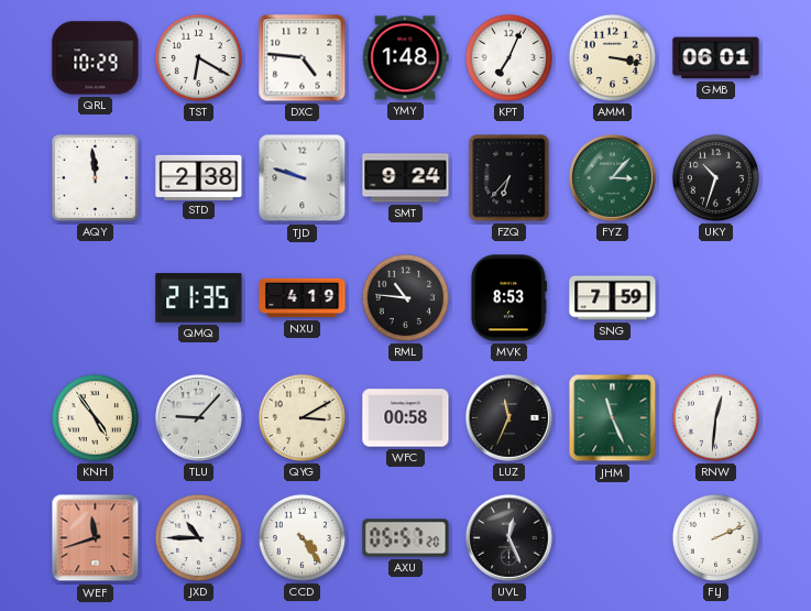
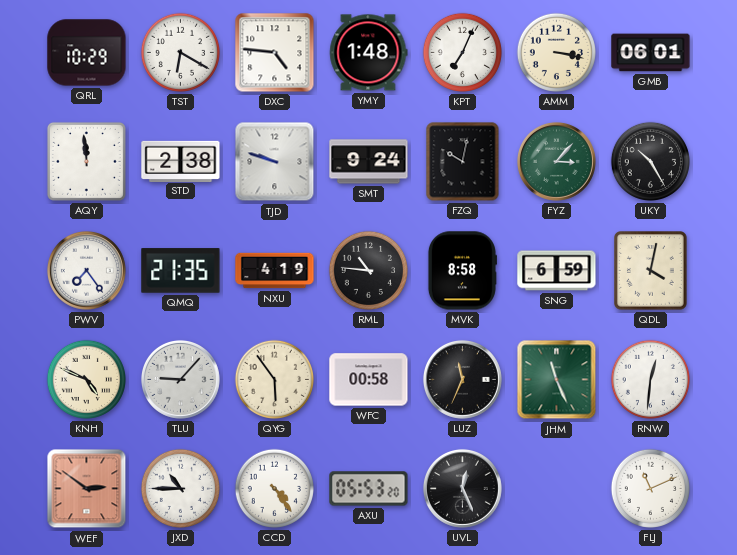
FZQ: 6:37 -> 10:02 (463, 162)
UKY: 10:33 -> 10:25 (650, 161)
PWV: none -> 7:24 (86, 270)
MVK: 8:53 -> 8:58 (462, 271)
SNG: 7:59 -> 6:59 (557, 271)
QDL: none -> 4:02 (651, 271)
KNH: 4:54 -> 4:49 (86, 379)
QYG: 3:10 -> 5:54 (274, 379)
WEF: 11:42 -> 2:51 (87, 489)
AXU: 05:57 -> 05:53 (369, 489)
FLJ: 2:11 -> 11:11 (650, 488)
